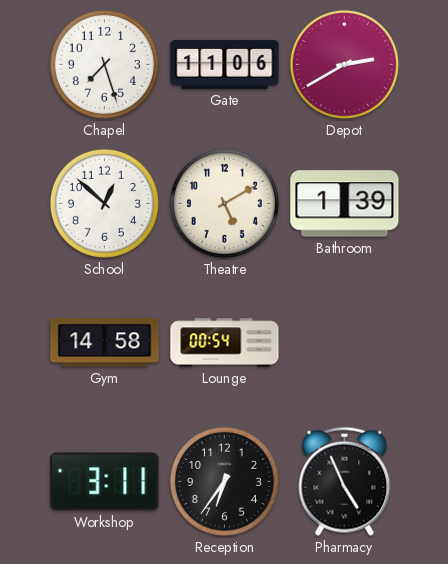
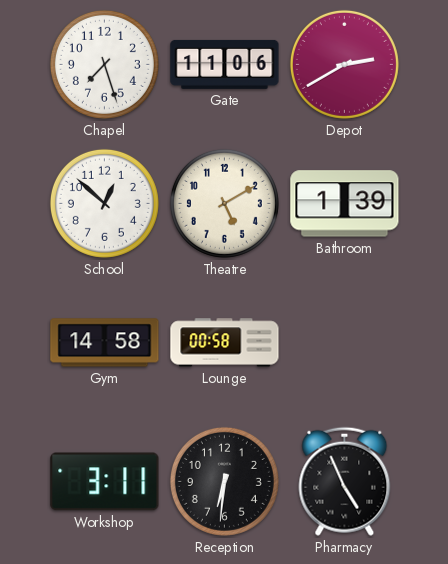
Lounge: 00:54 -> 00:58 (225, 343)
Reception: 6:36 -> 6:31 (224, 481)
